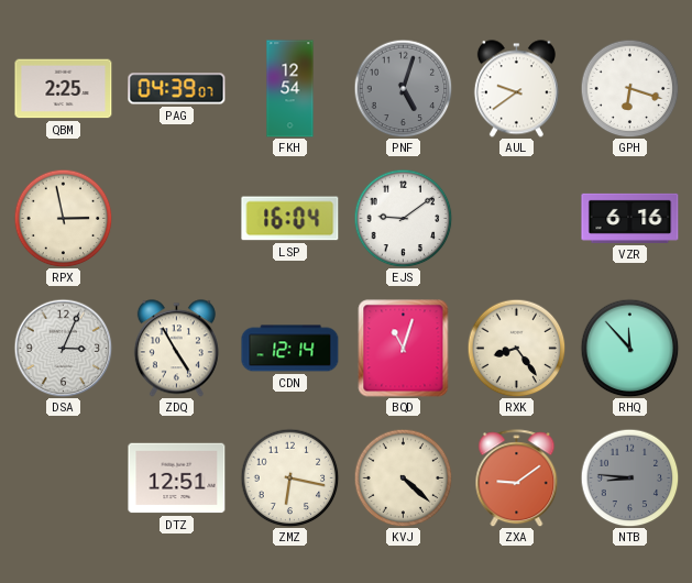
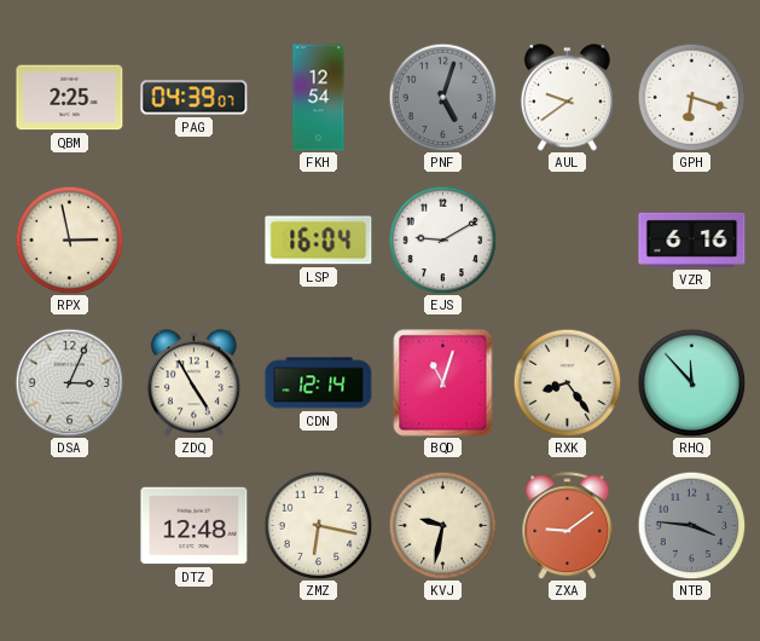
EJS: 9:09 -> 9:10 (442, 239)
DTZ: 12:51 -> 12:48 (195, 526)
KVJ: 4:22 -> 9:32 (442, 525)
NTB: 8:46 -> 3:46 (691, 525)
